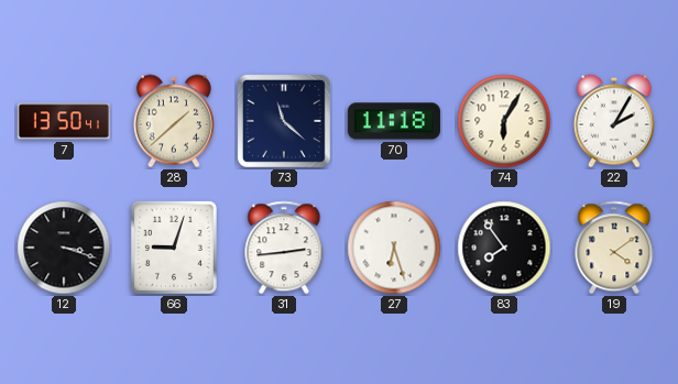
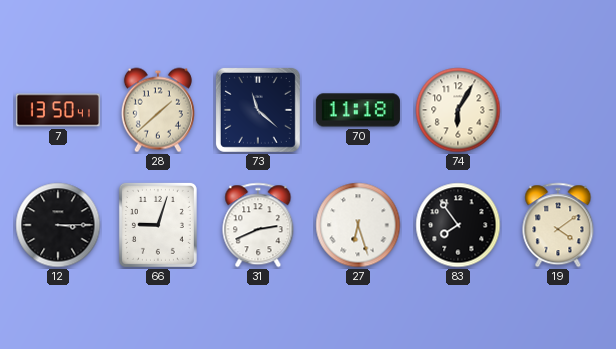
22: 2:05 -> none (614, 121)
12: 3:18 -> 3:15 (58, 225)
31: 2:44 -> 2:41 (258, 225)
